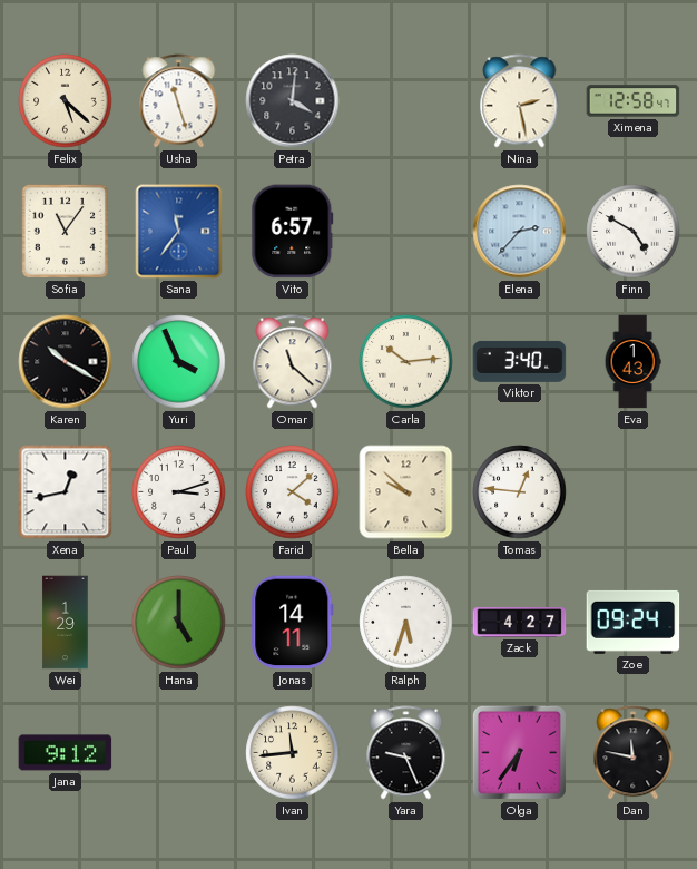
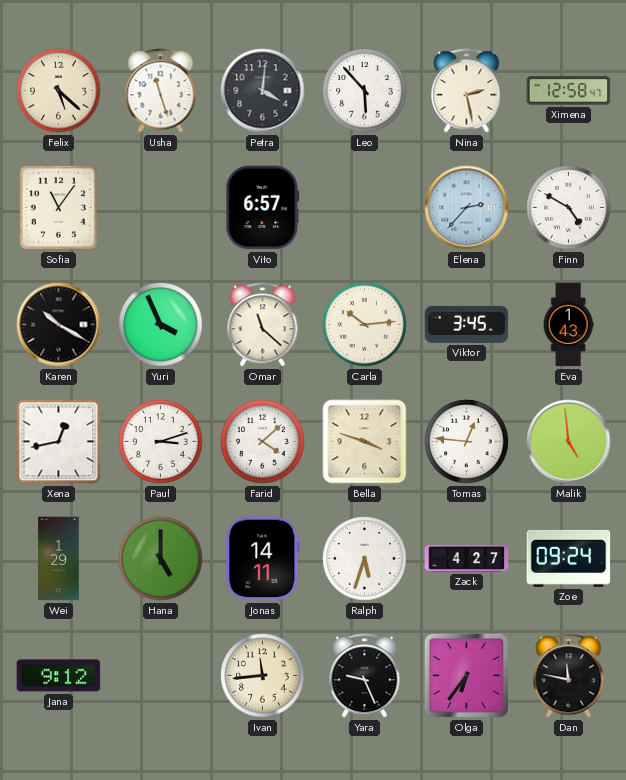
Leo: none -> 5:53 (365, 91)
Sana: 11:36 -> none (179, 232)
Viktor: 3:40 -> 3:45 (467, 324)
Bella: 9:52 -> 3:48 (365, 442)
Malik: none -> 4:59 (569, 442)
